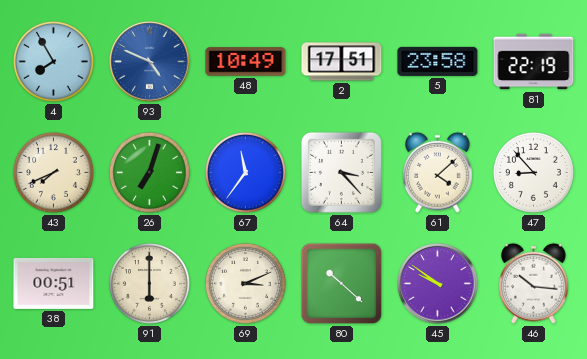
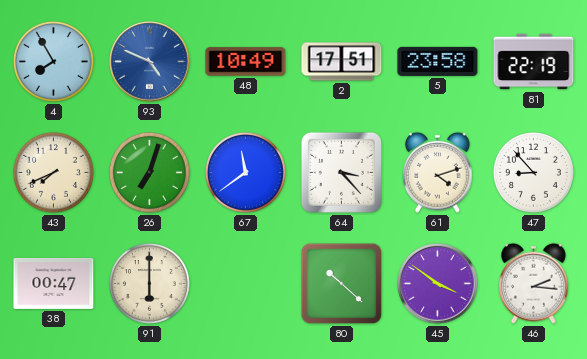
67: 11:36 -> 11:39 (245, 172)
61: 4:08 -> 4:12 (438, 172)
38: 00:51 -> 00:47 (54, 283)
69: 3:11 -> none (245, 283)
45: 9:51 -> 3:51 (438, 284)
46: 10:16 -> 2:16 (534, 283)
